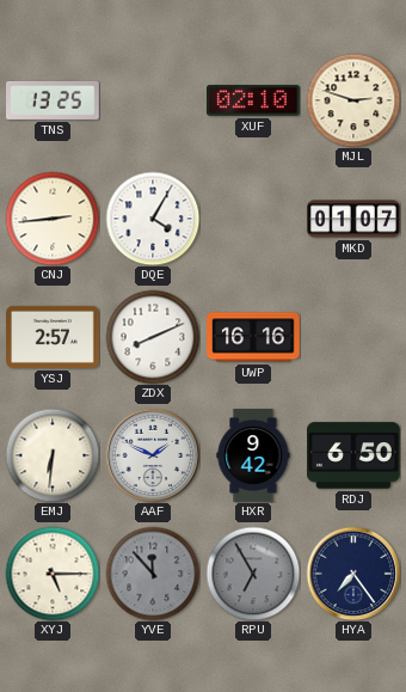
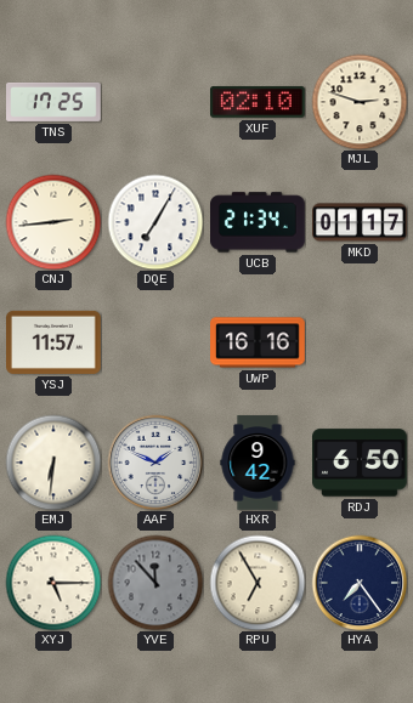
TNS: 13:25 -> 17:25 (55, 102)
DQE: 4:05 -> 7:05 (155, 222)
UCB: none -> 21:34 (259, 222)
MKD: 01:07 -> 01:17 (361, 222)
YSJ: 2:57 -> 11:57 (55, 342)
ZDX: 8:11 -> none (153, 337)
RPU dial: grey -> cream (258, 583)
